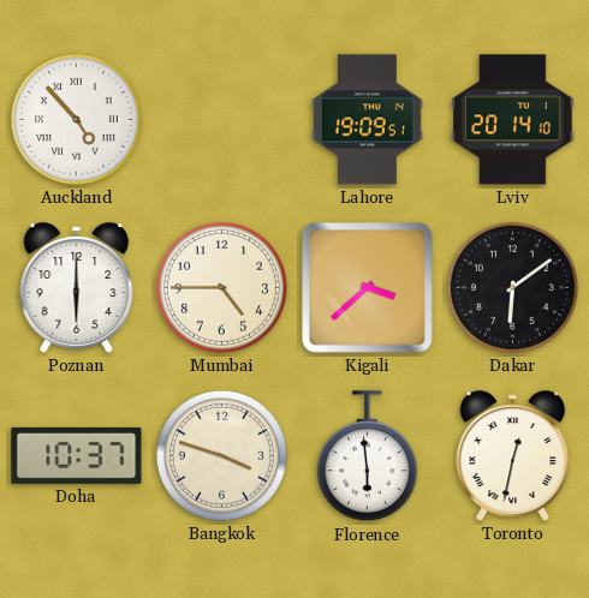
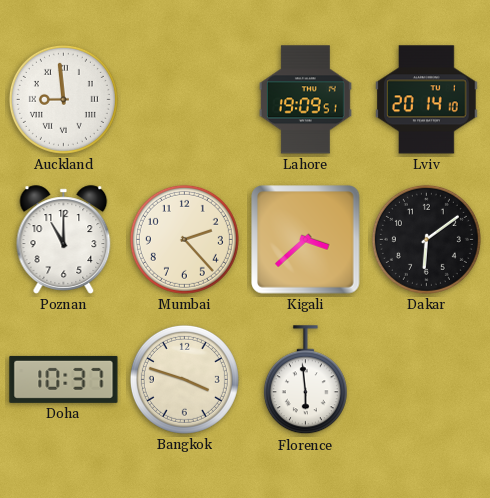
Auckland: 4:53 -> 8:59 (63, 99)
Poznan: 6:00 -> 11:00 (64, 240)
Mumbai: 4:45 -> 2:23 (184, 239)
Toronto: 12:32 -> none (513, 456)
